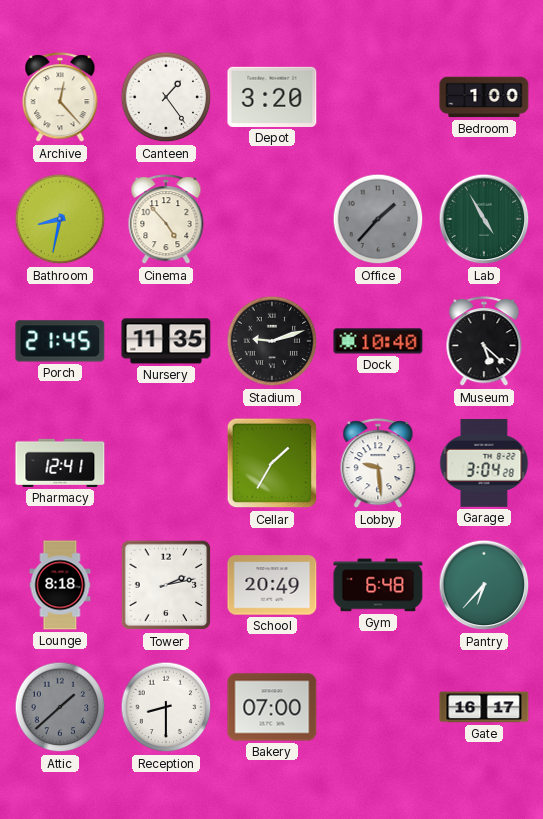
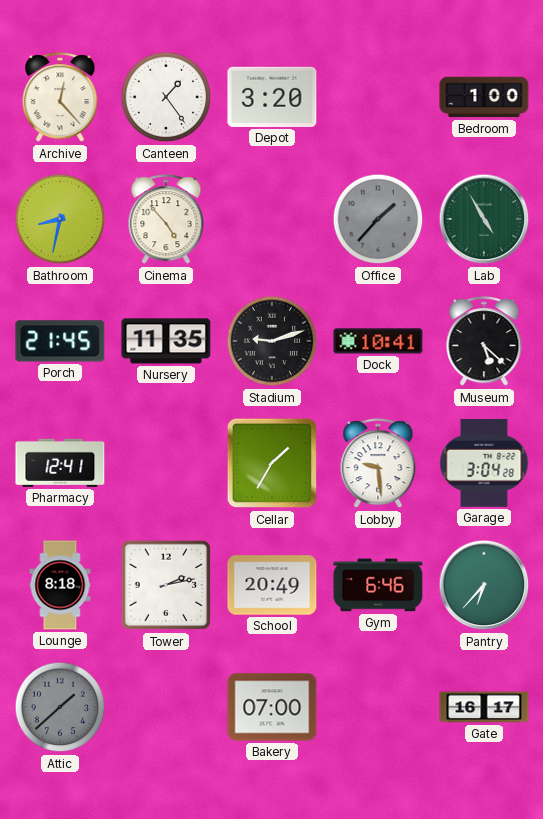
Dock: 10:40 -> 10:41 (378, 341)
Gym: 6:48 -> 6:46 (378, 585)
Reception: 8:30 -> none (166, 707)
